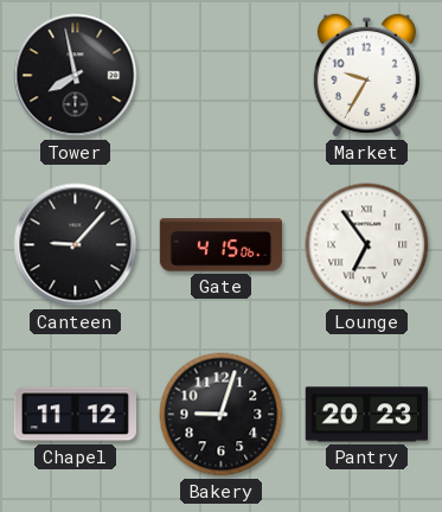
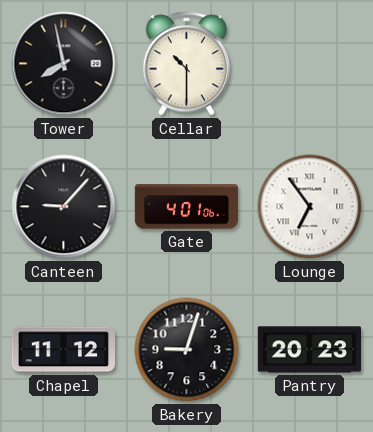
Cellar: none -> 10:30 (187, 64)
Market: 9:35 -> none (366, 76)
Gate: 4:15 -> 4:01 (187, 207)
